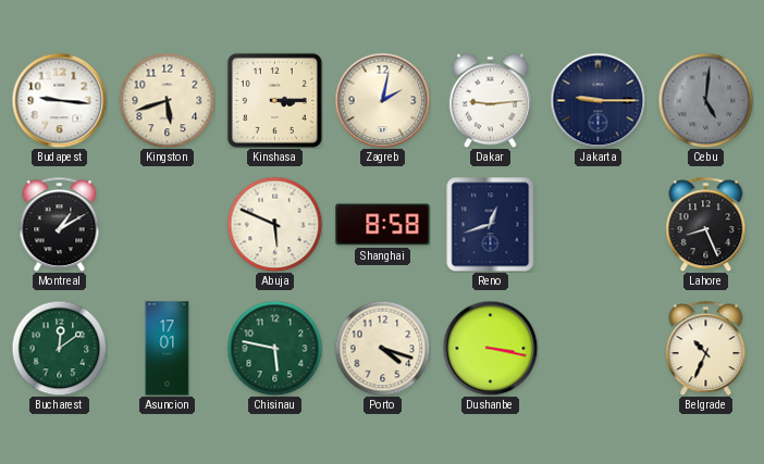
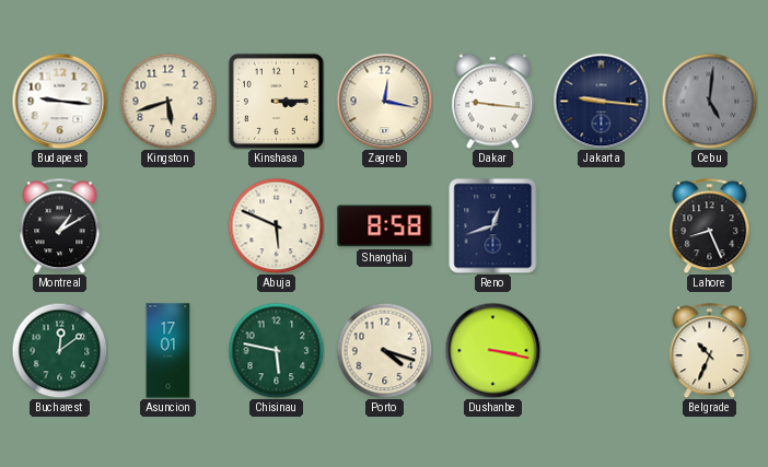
Zagreb: 2:02 -> 12:17 (384, 101)
Dakar: 9:14 -> 9:16 (492, 101)
Jakarta: 9:15 -> 9:16 (601, 101)
